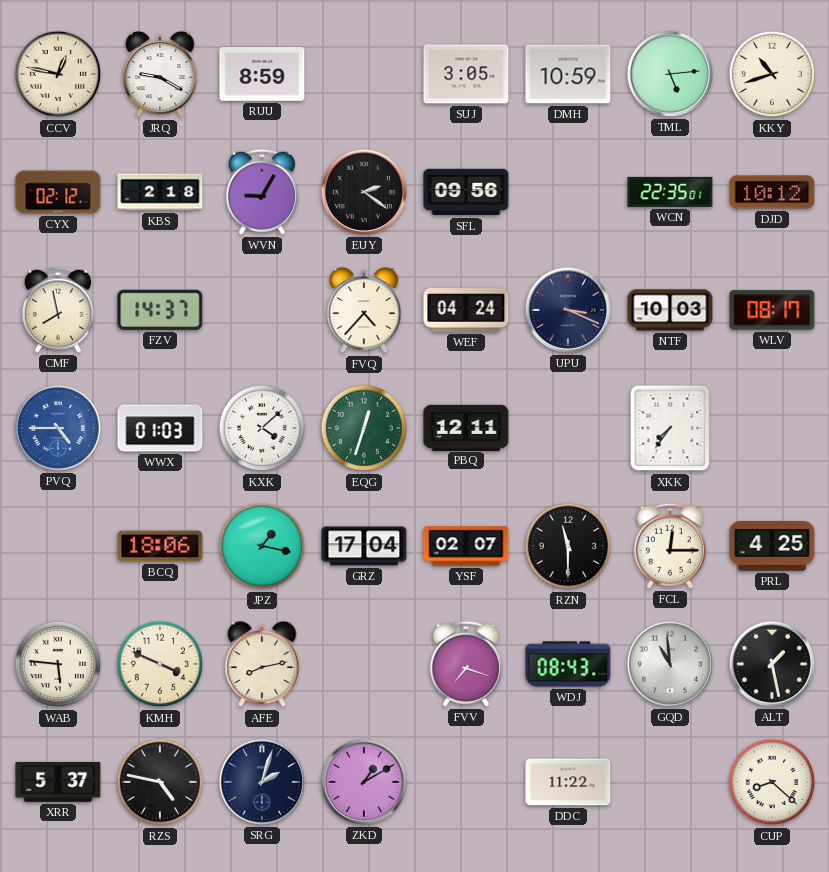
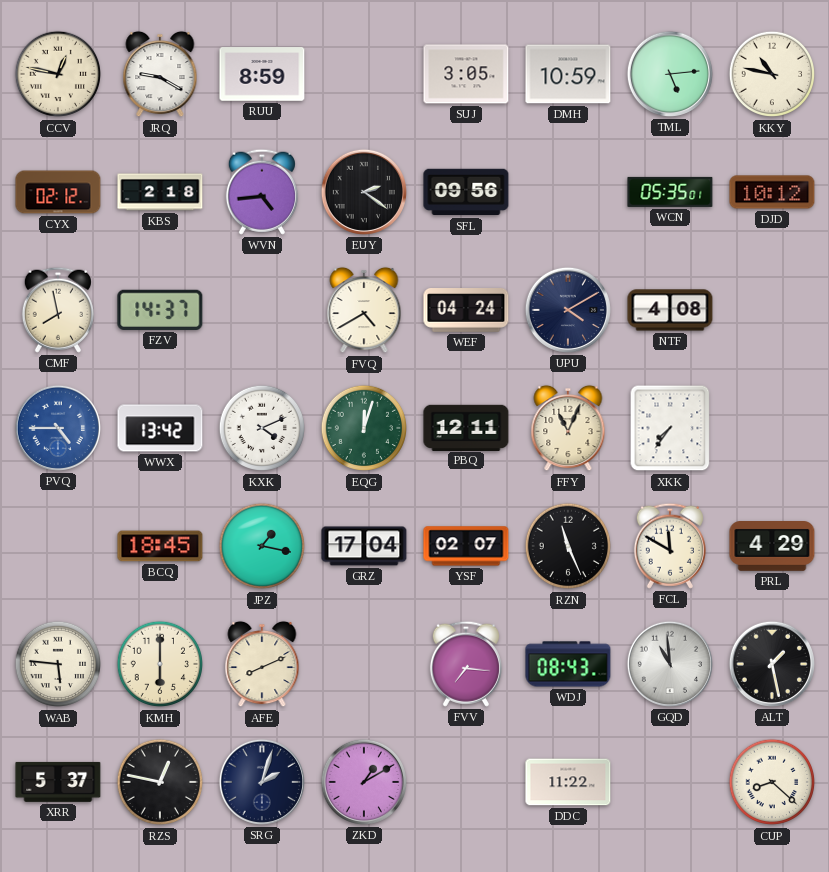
KKY: 10:42 -> 10:47 (772, 74)
WVN: 9:05 -> 4:44 (262, 192)
WCN: 22:35 -> 05:35 (670, 192)
FVQ: 4:37 -> 4:40 (364, 310)
UPU: 3:19 -> 4:10 (568, 310)
NTF: 10:03 -> 4:08 (670, 310)
WLV: 08:17 -> none (772, 310)
WWX: 01:03 -> 13:42 (160, 428)
KXK: 4:08 -> 4:11 (262, 428)
EQG: 12:33 -> 12:03 (364, 428)
FFY: none -> 11:04 (568, 428)
BCQ: 18:06 -> 18:45 (160, 546)
RZN: 11:30 -> 11:26 (568, 546)
FCL: 12:15 -> 11:50 (670, 546)
PRL: 4:25 -> 4:29 (772, 546)
KMH: 3:49 -> 6:00 (160, 664)
AFE: 8:13 -> 8:11 (262, 664)
FVV: 7:18 -> 7:16 (466, 664)
RZS: 4:47 -> 12:47 (160, 782)
